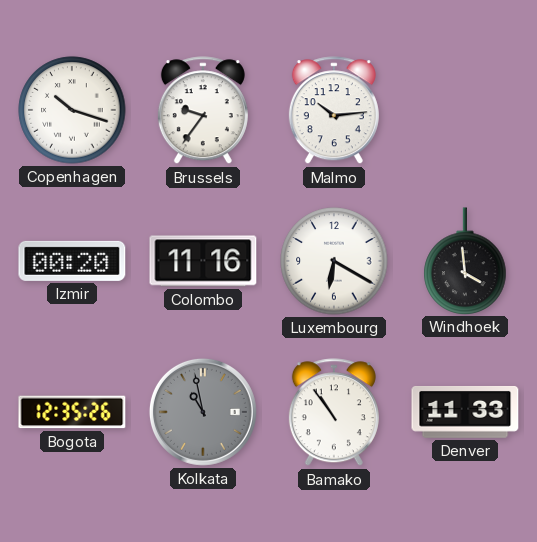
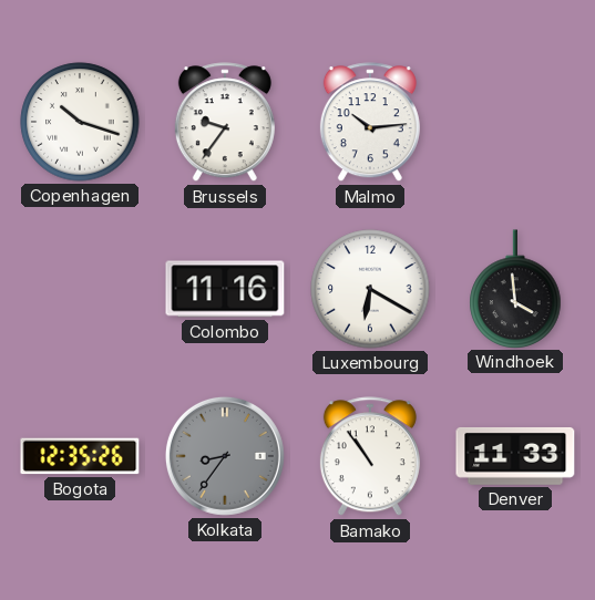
Izmir: 00:20 -> none (72, 261)
Kolkata: 10:58 -> 8:36 (225, 456)
